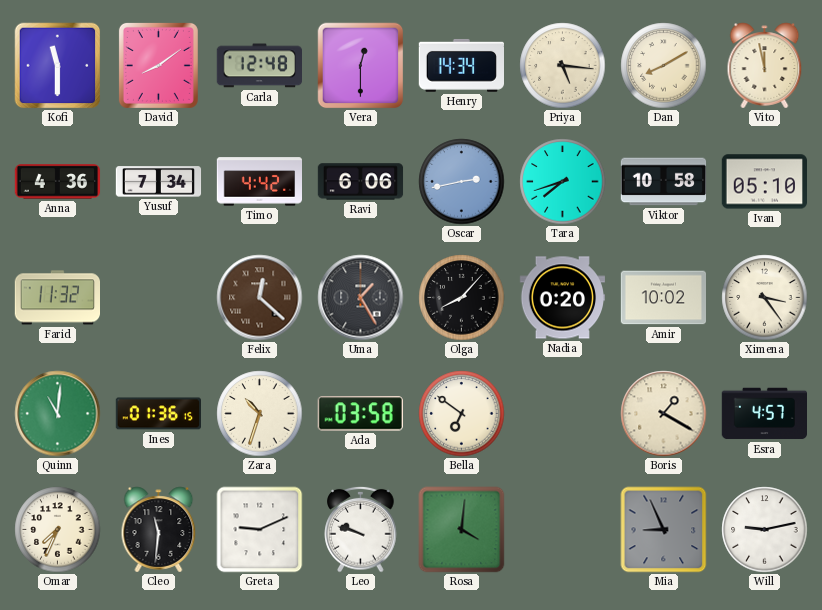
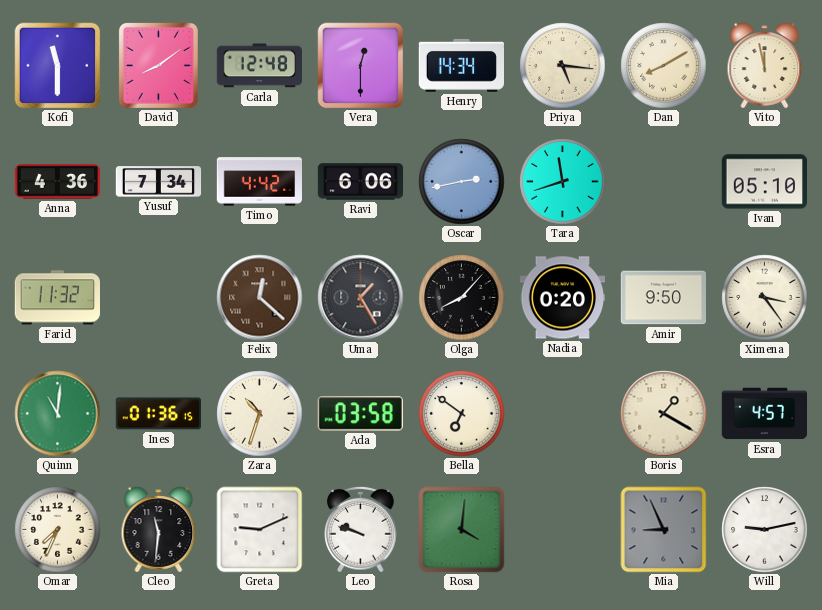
Tara: 7:42 -> 11:42 (563, 182)
Viktor: 10:58 -> none (664, 182)
Amir: 10:02 -> 9:50 (664, 298)
